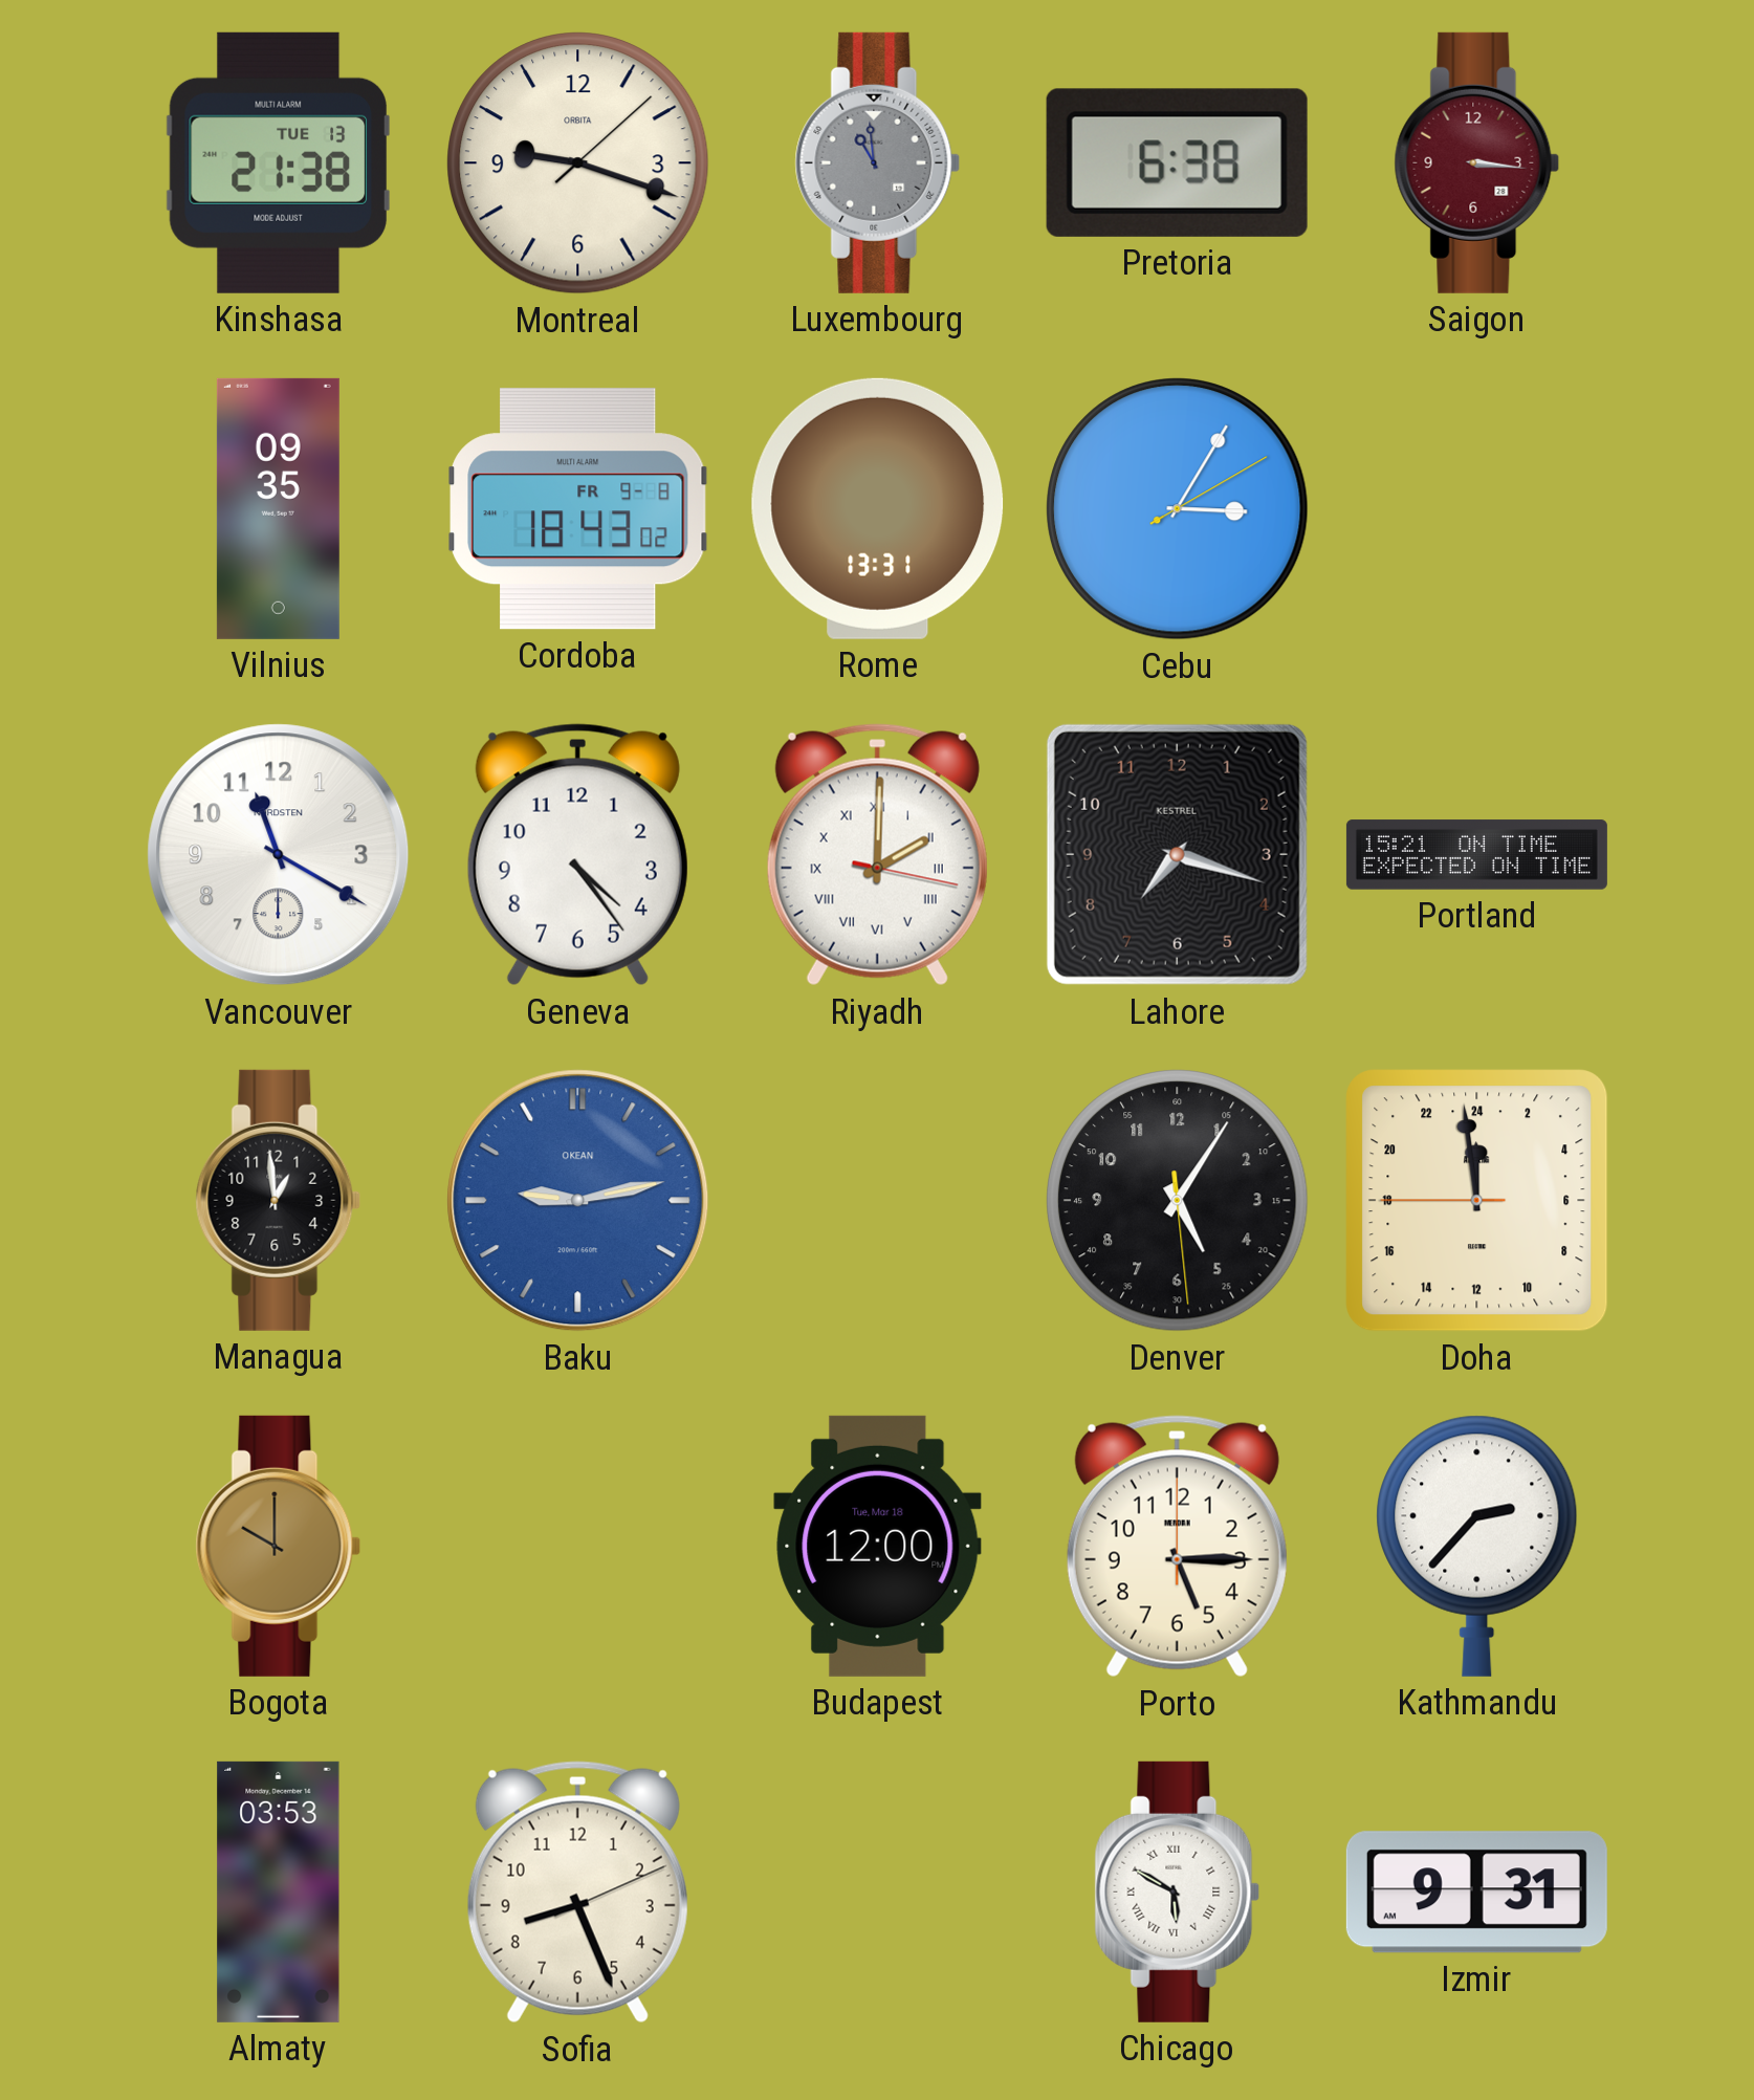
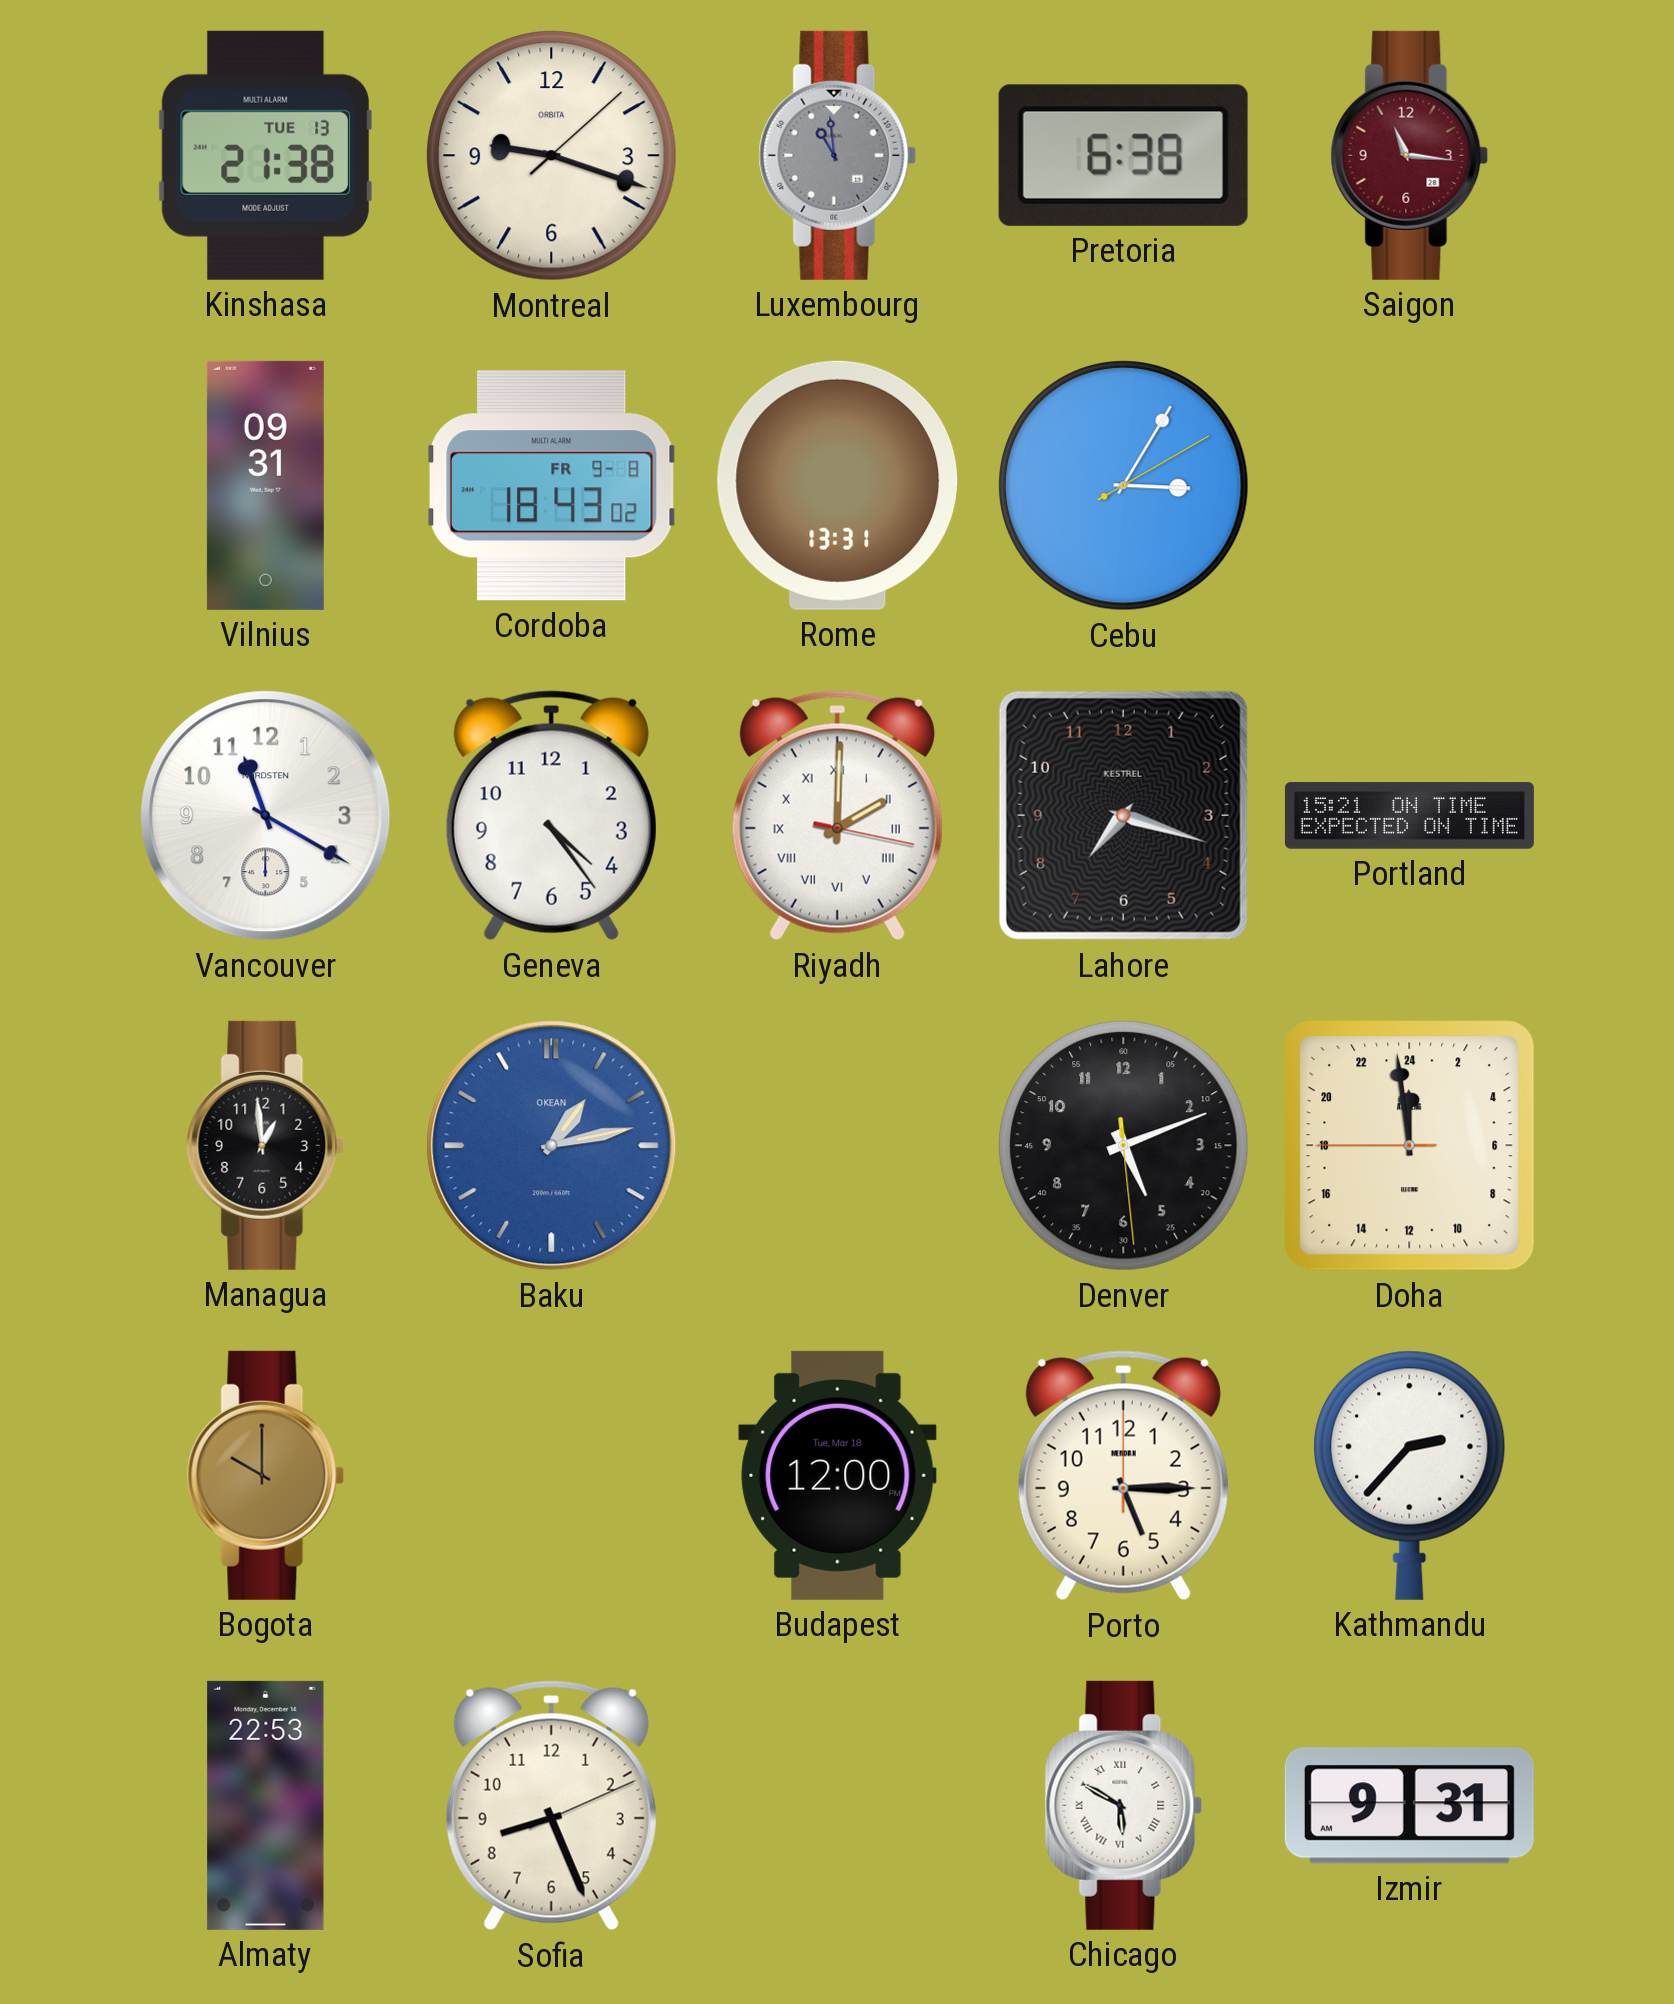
Saigon: 3:16 -> 11:16 (1410, 155)
Vilnius: 09:35 -> 09:31 (265, 485)
Baku: 9:13 -> 1:13 (552, 1146)
Denver: 5:05 -> 5:11 (1124, 1146)
Almaty: 03:53 -> 22:53 (266, 1805)
